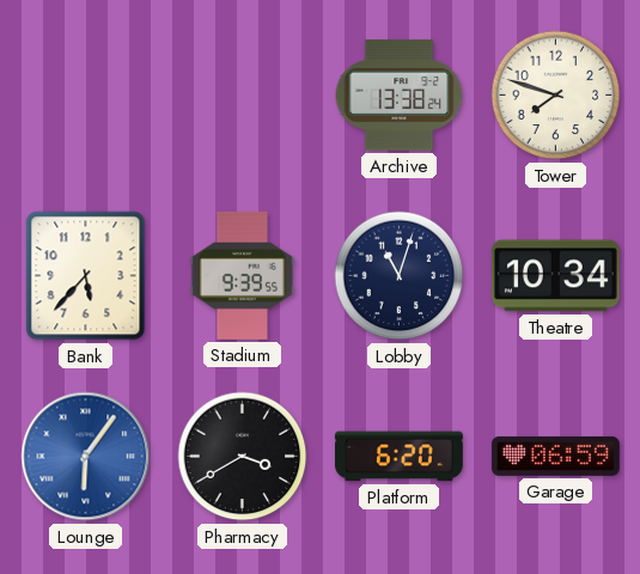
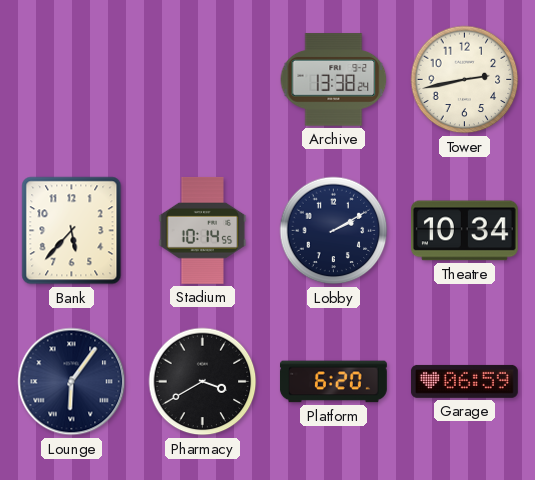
Tower: 7:48 -> 2:43 (465, 80)
Stadium: 9:39 -> 10:14 (203, 230)
Lobby: 11:03 -> 2:10 (334, 231)
Lounge dial: blue -> navy (72, 382)
